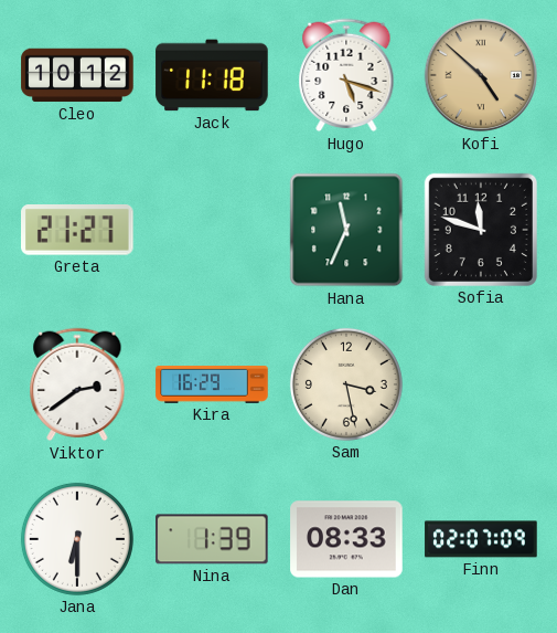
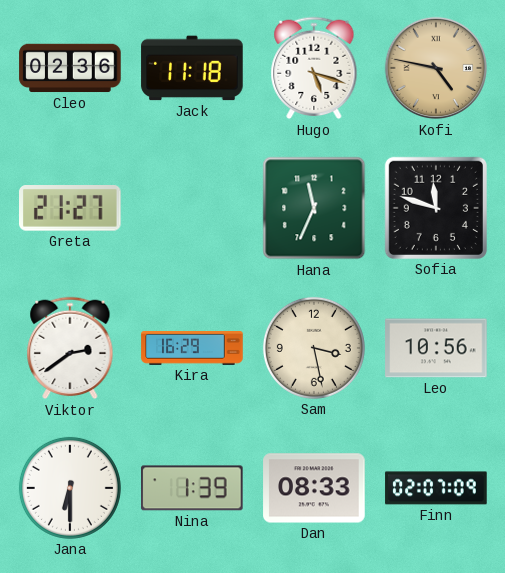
Cleo: 10:12 -> 02:36 (70, 68)
Kofi: 4:52 -> 4:47 (436, 68)
Leo: none -> 10:56 (436, 348)
